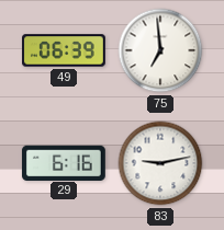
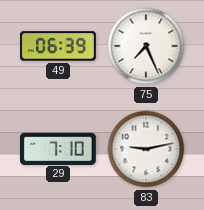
75: 6:59 -> 7:26 (146, 46)
29: 6:16 -> 7:10 (58, 148)
